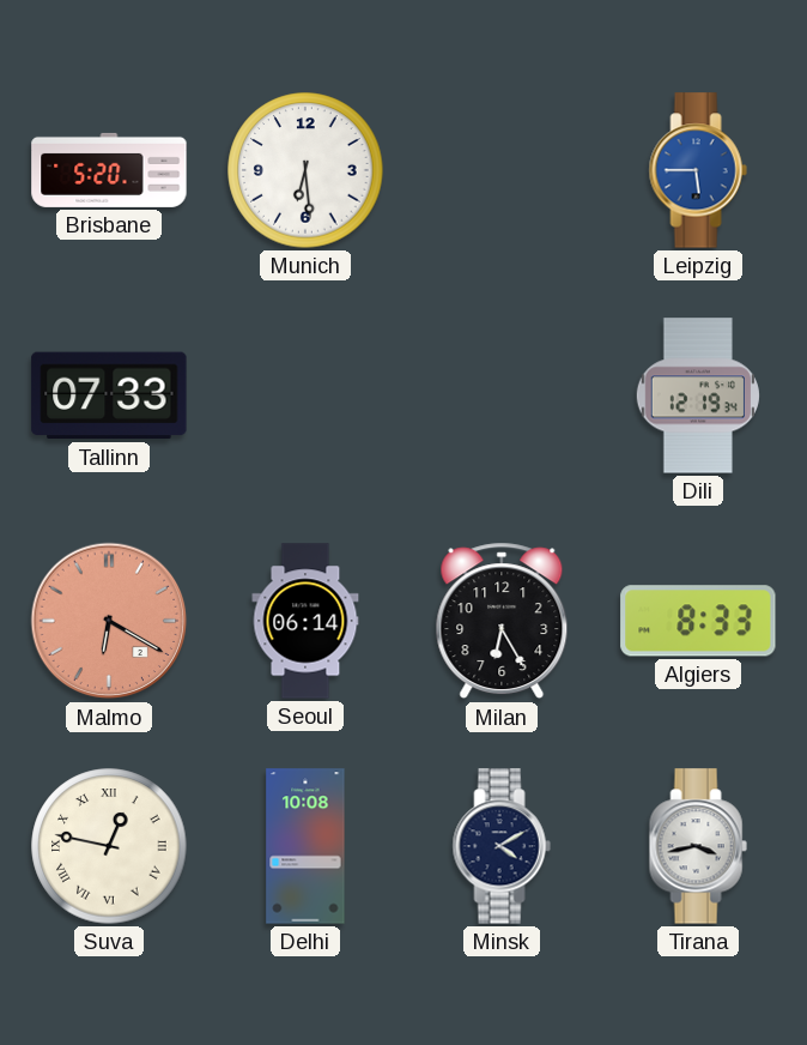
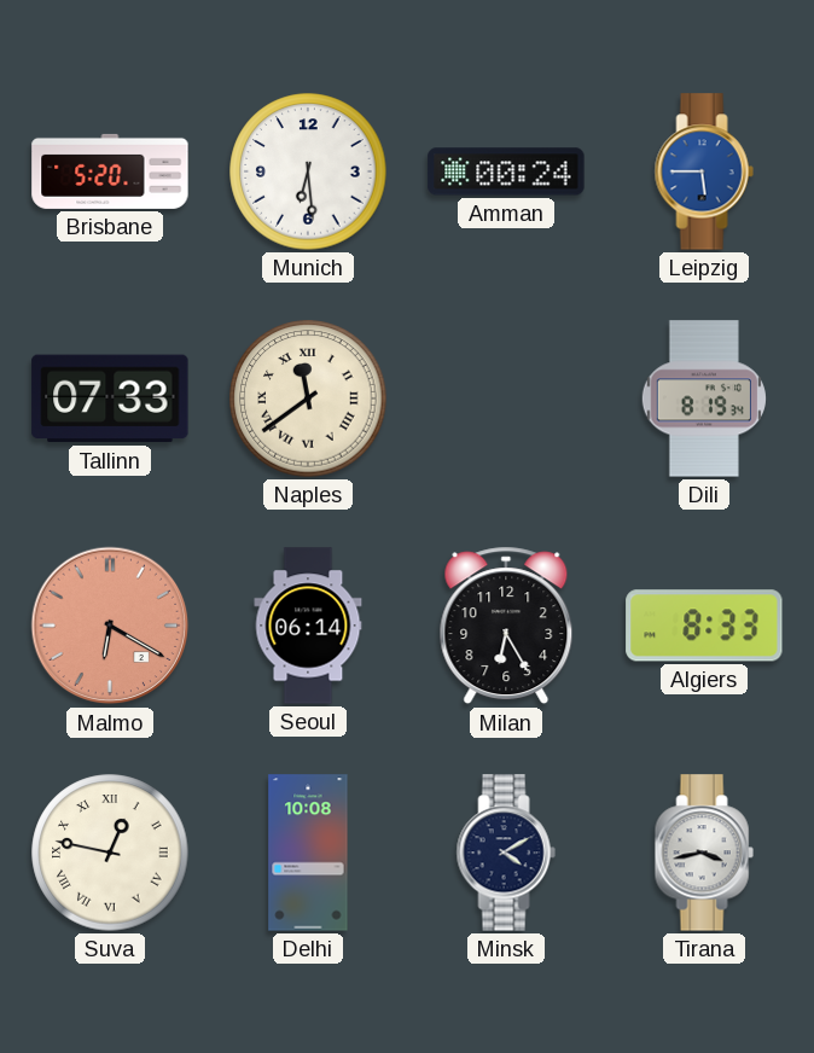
Amman: none -> 00:24 (506, 171)
Naples: none -> 11:39 (308, 398)
Dili: 12:19 -> 8:19 (704, 398)
